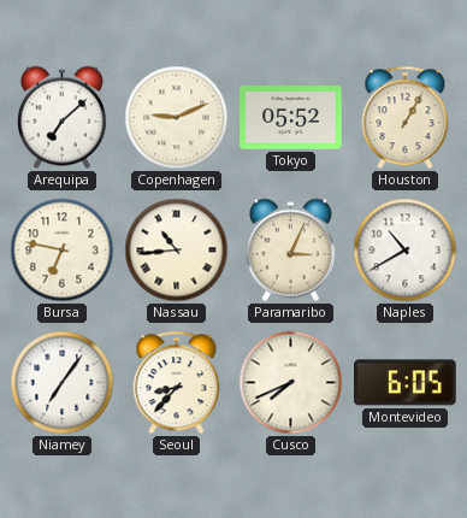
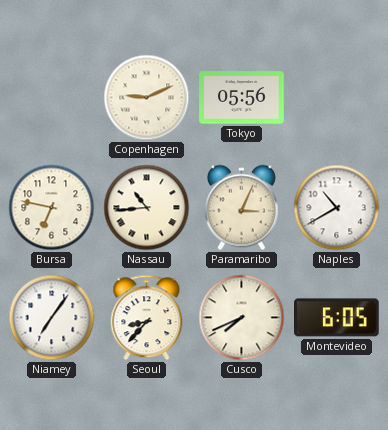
Arequipa: 7:08 -> none (61, 118)
Tokyo: 05:52 -> 05:56 (242, 98)
Houston: 1:05 -> none (406, 118)
